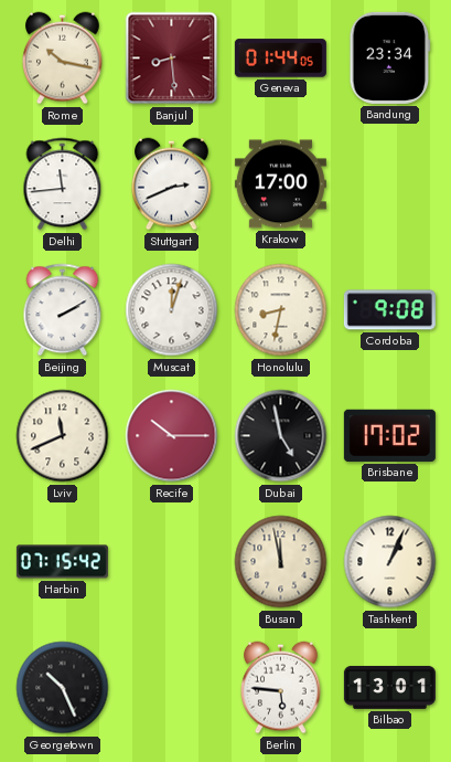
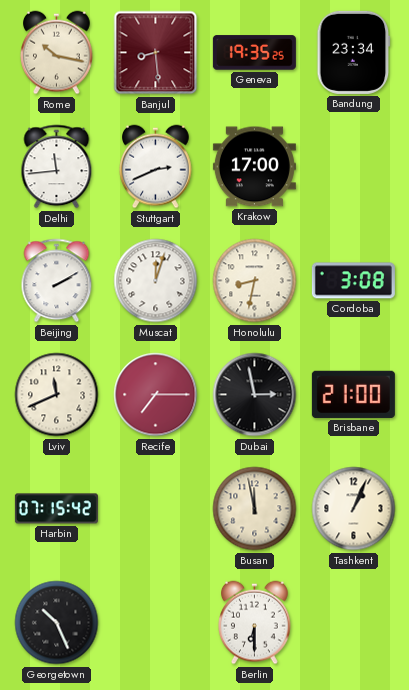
Geneva: 01:44 -> 19:35 (254, 53)
Cordoba: 9:08 -> 3:08 (353, 281)
Recife: 10:15 -> 7:15 (156, 395)
Dubai: 4:58 -> 2:58 (255, 395)
Brisbane: 17:02 -> 21:00 (353, 394)
Berlin: 5:46 -> 6:30 (255, 623)
Bilbao: 13:01 -> none (389, 687)
